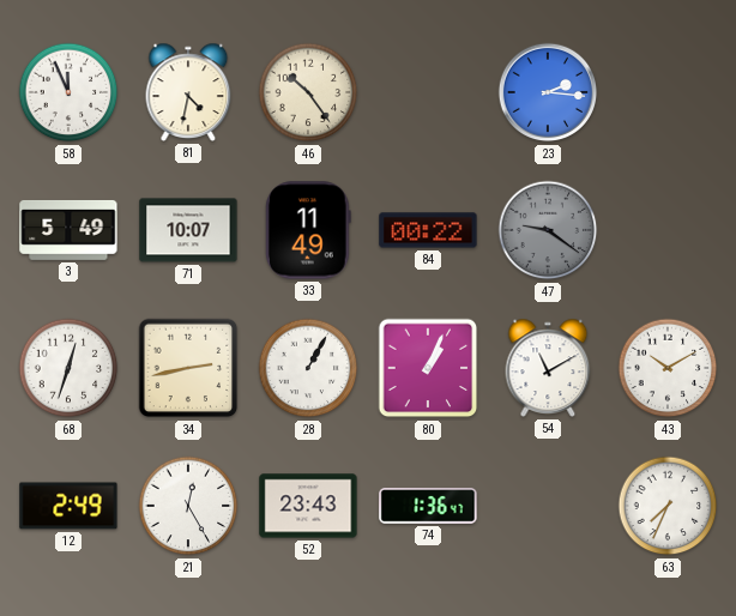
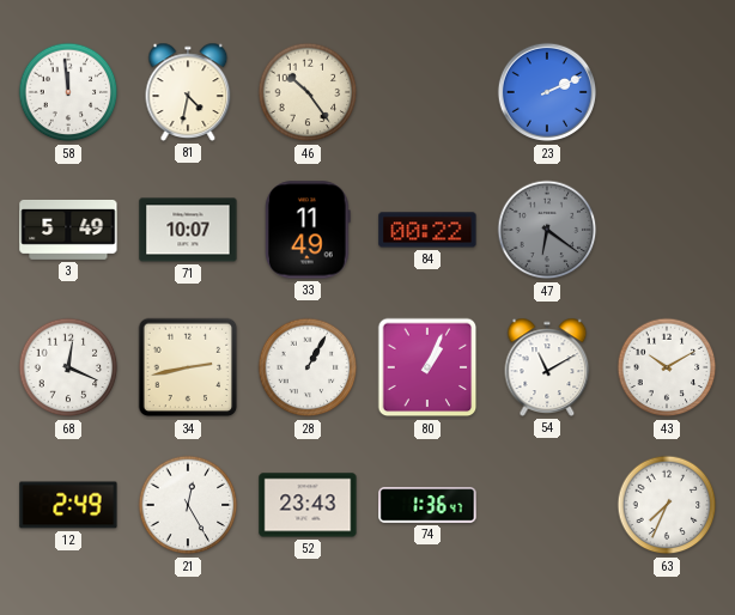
58: 11:56 -> 11:59 (68, 92)
23: 2:16 -> 2:11 (547, 92)
47: 9:21 -> 6:21 (547, 230)
68: 12:33 -> 12:19 (68, 367)
